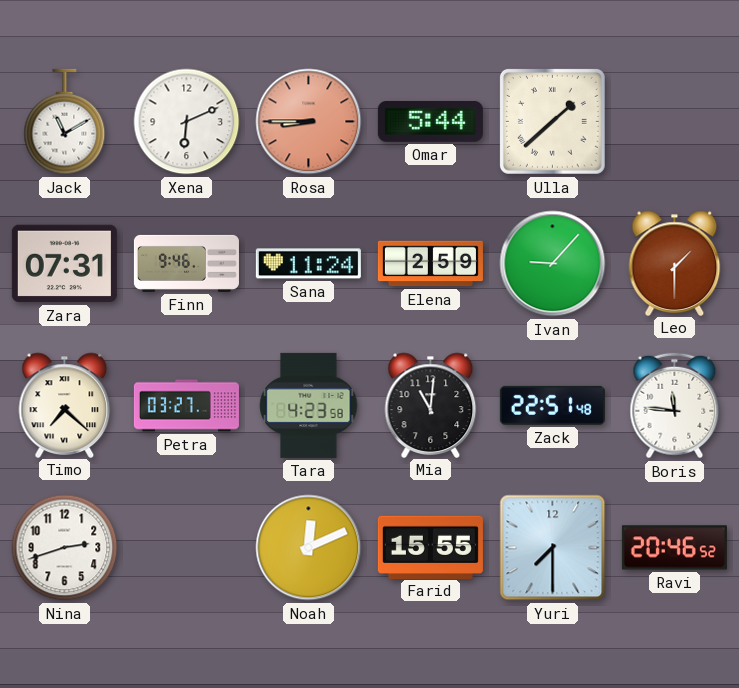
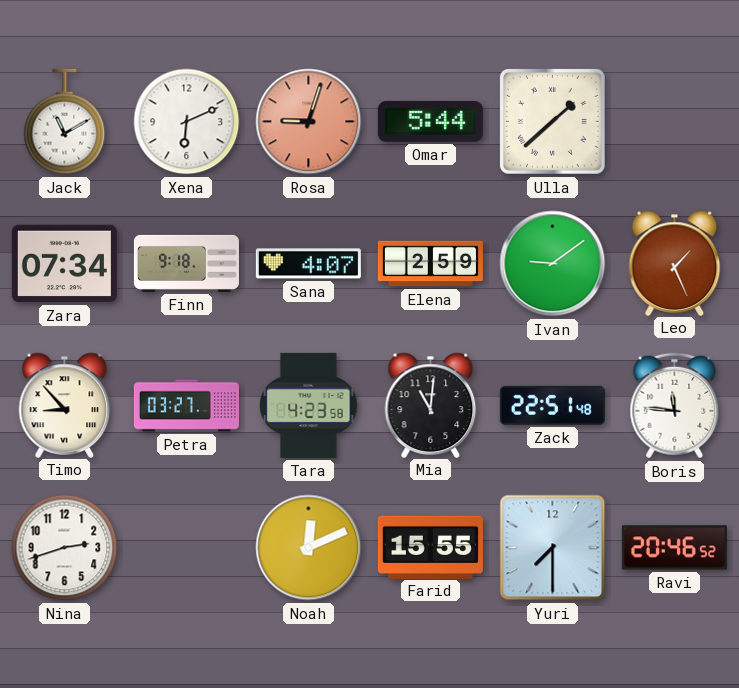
Rosa: 8:45 -> 9:03 (309, 122)
Zara: 07:31 -> 07:34 (64, 264)
Finn: 9:46 -> 9:18 (186, 263)
Sana: 11:24 -> 4:07 (308, 264)
Ivan: 9:07 -> 9:09 (553, 264)
Leo: 1:30 -> 1:26 (675, 263)
Timo: 7:22 -> 8:53 (65, 405)
